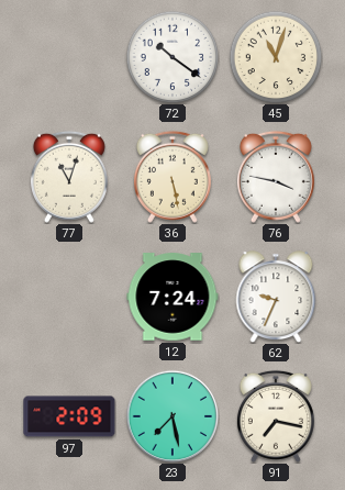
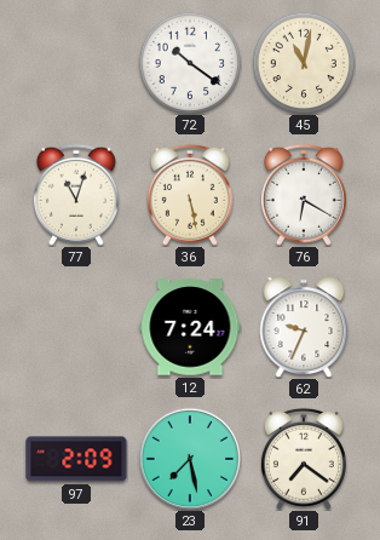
45: 11:03 -> 11:02 (304, 63)
76: 3:47 -> 6:20 (304, 195)
91: 7:17 -> 7:21 (304, 459)
